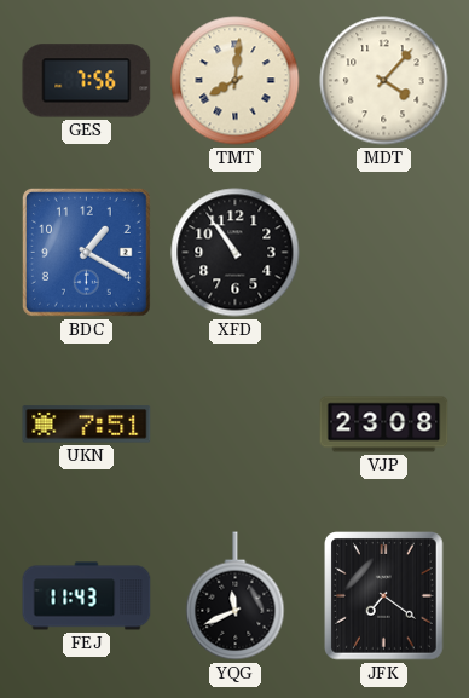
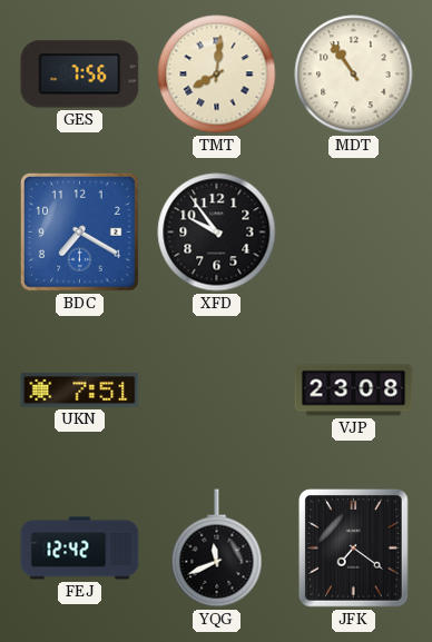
MDT: 4:07 -> 10:54 (354, 75)
BDC: 1:20 -> 7:20 (79, 231)
XFD: 10:54 -> 9:54 (217, 233)
FEJ: 11:43 -> 12:42 (80, 549)
